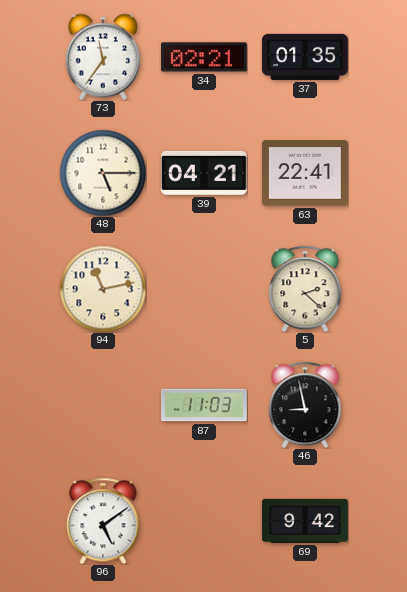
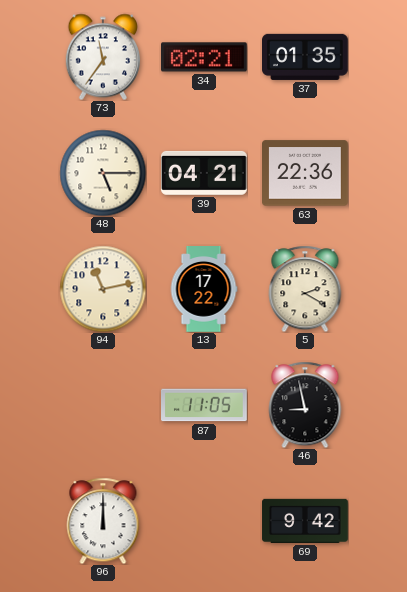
63: 22:41 -> 22:36 (306, 173)
13: none -> 17:22 (204, 290)
5: 2:22 -> 2:20 (305, 289)
87: 11:03 -> 11:05 (205, 405)
96: 5:09 -> 12:00 (103, 521)
